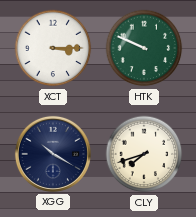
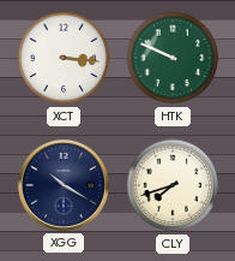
XCT: 3:15 -> 3:16 (64, 58)
